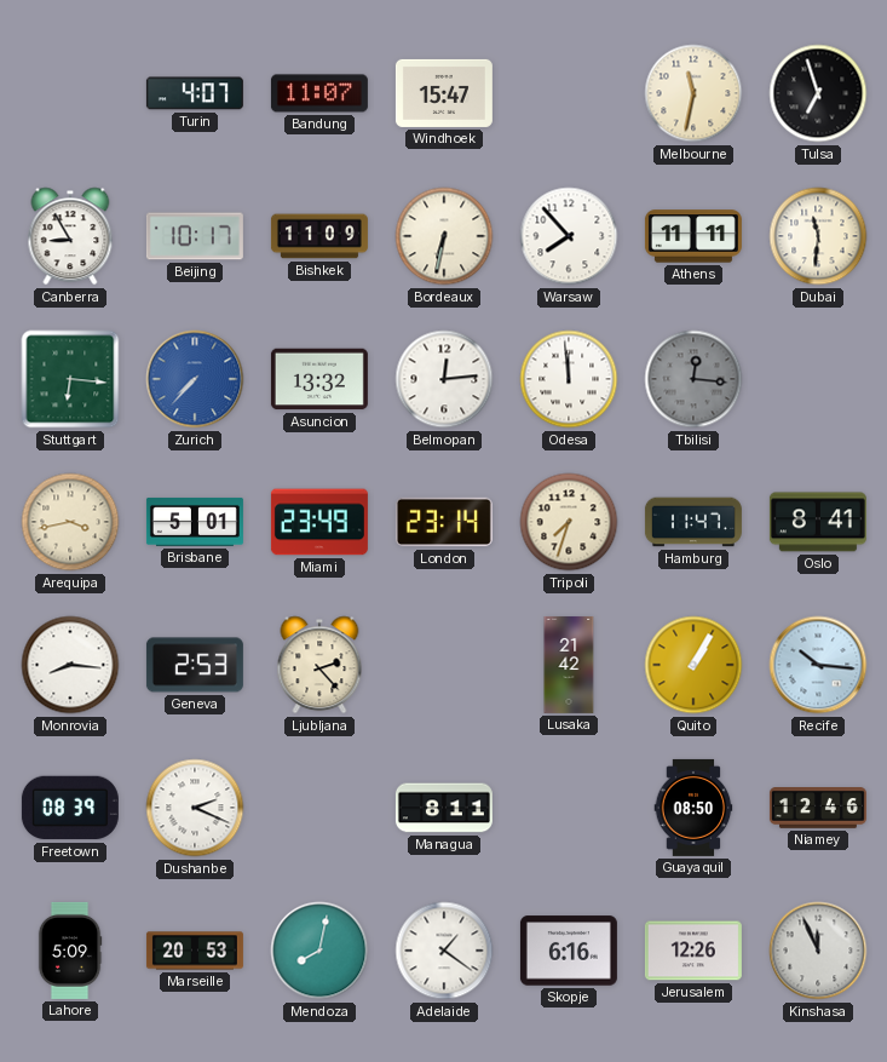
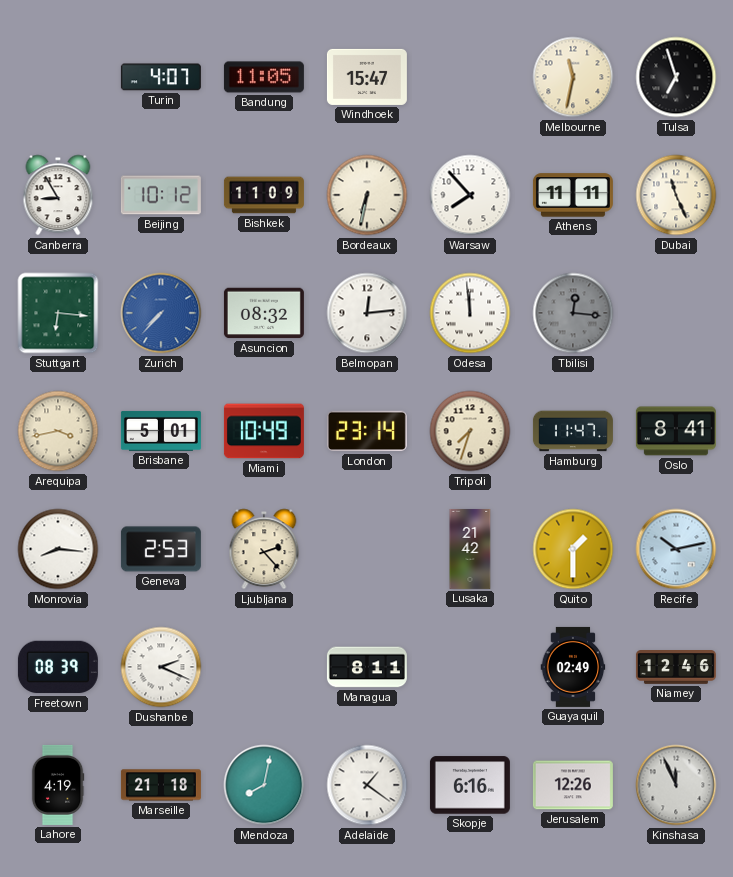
Bandung: 11:07 -> 11:05 (264, 77)
Beijing: 10:17 -> 10:12 (161, 195)
Dubai: 11:31 -> 11:26 (676, 195)
Asuncion: 13:32 -> 08:32 (264, 313)
Miami: 23:49 -> 10:49 (264, 431)
Quito: 1:05 -> 1:30 (573, 549)
Recife: 10:16 -> 10:13 (676, 549)
Guayaquil: 08:50 -> 02:49 (573, 667)
Lahore: 5:09 -> 4:19 (58, 785)
Marseille: 20:53 -> 21:18 (161, 785)
